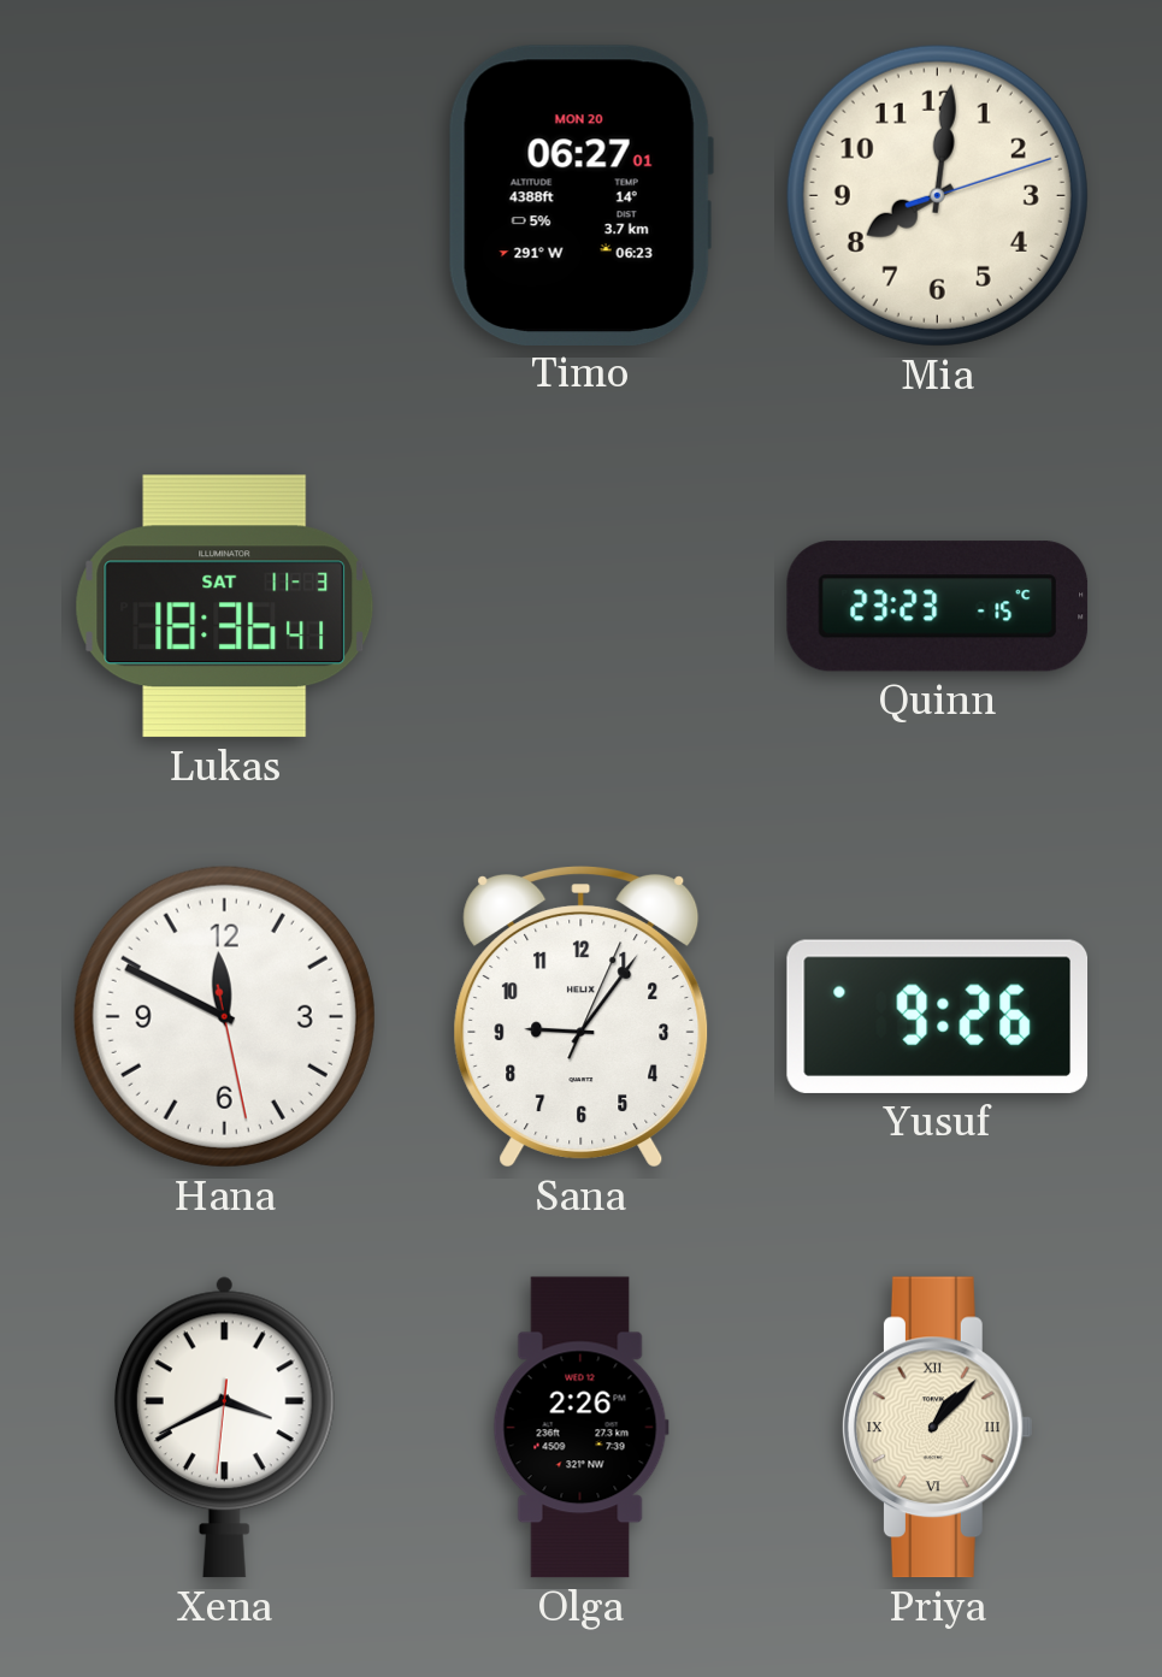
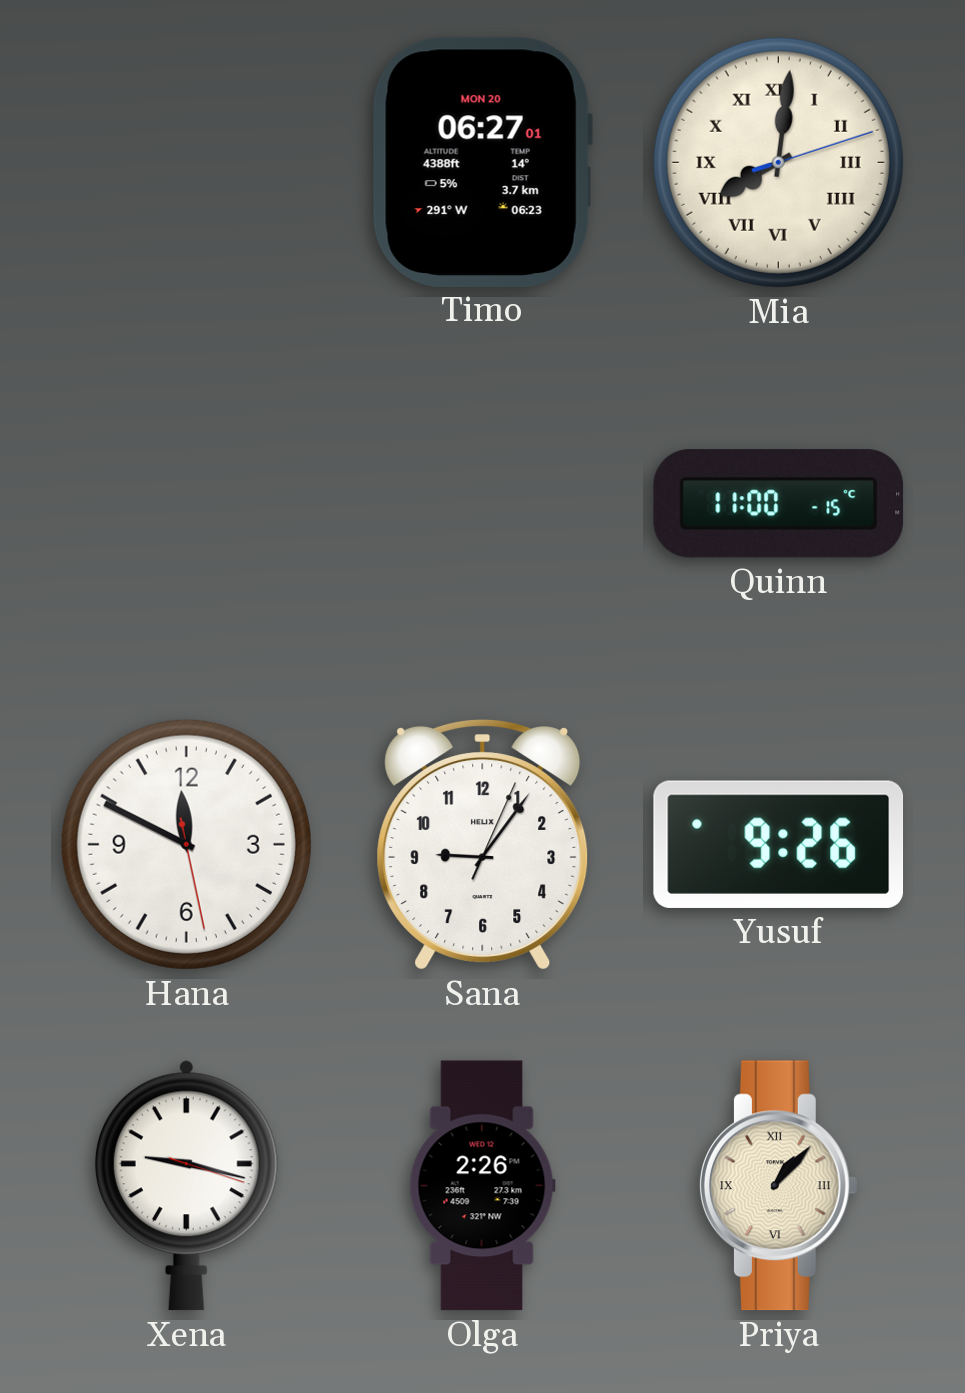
Mia numerals: Arabic -> Roman (778, 162)
Lukas: 18:36 -> none (225, 607)
Quinn: 23:23 -> 11:00 (779, 504)
Xena: 3:40 -> 9:17 (186, 1185)
